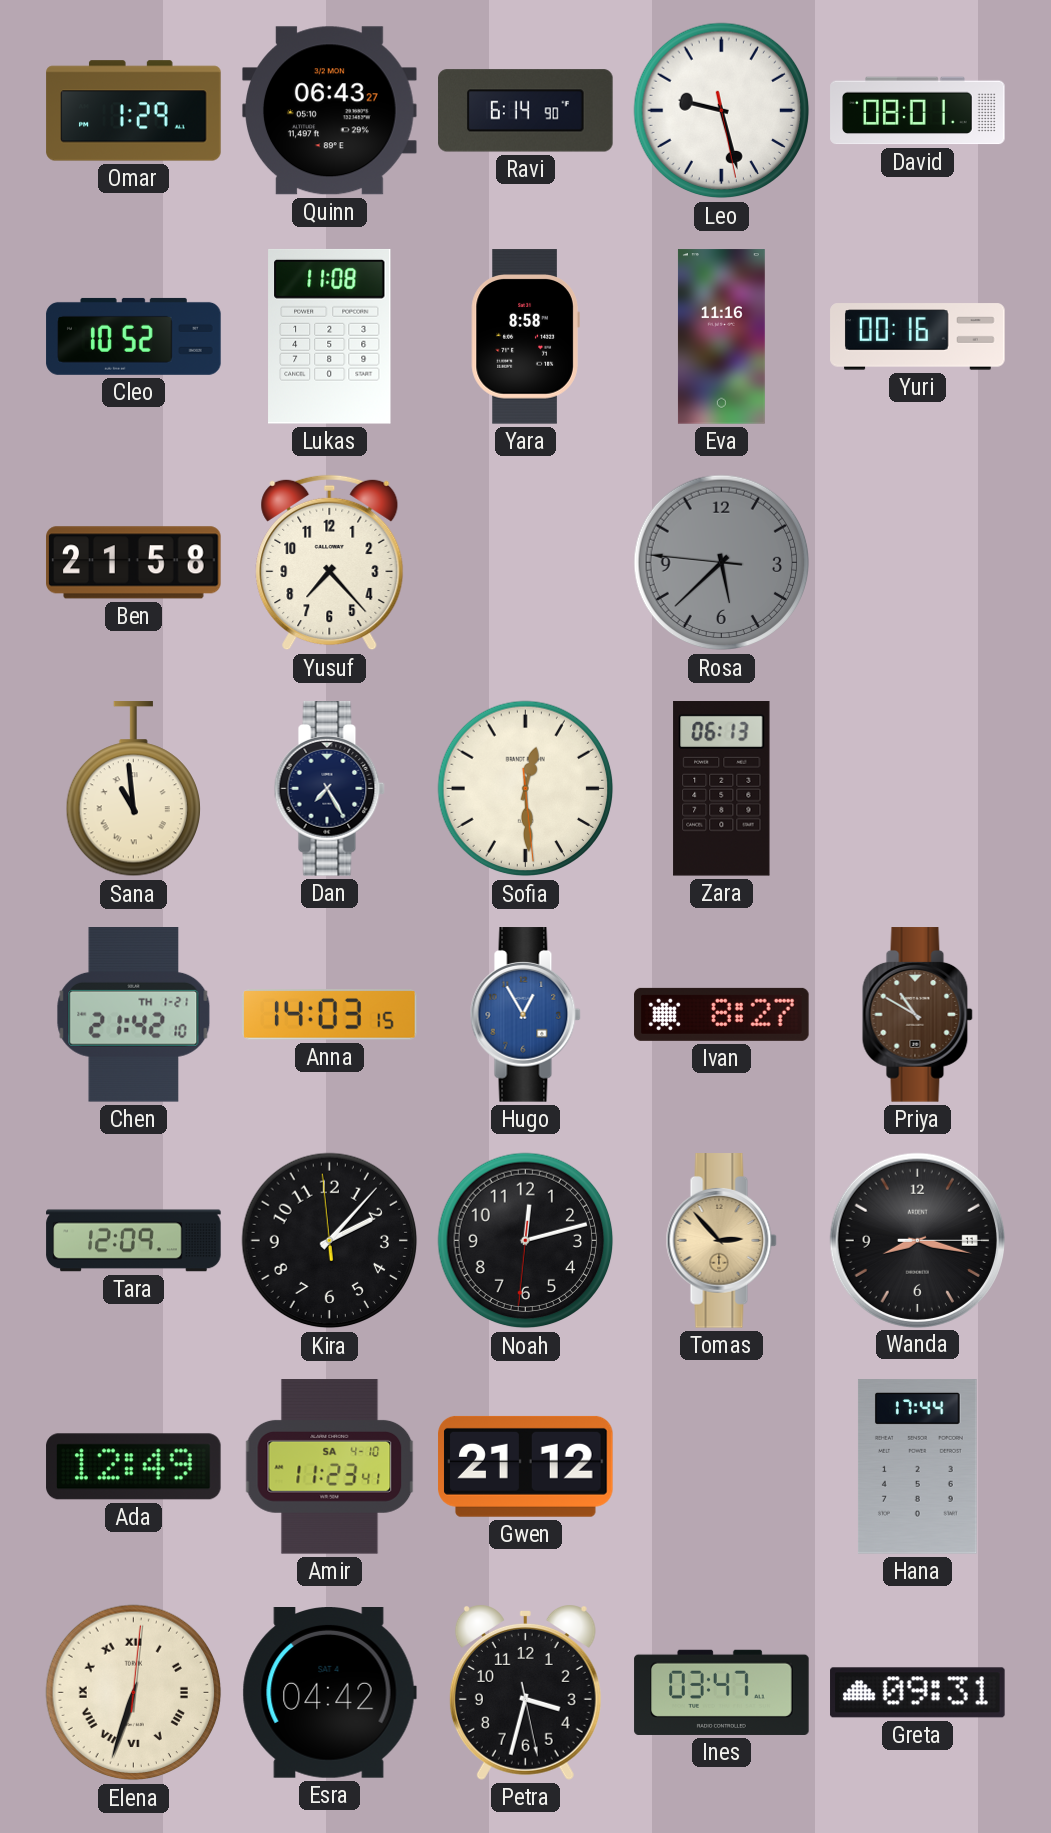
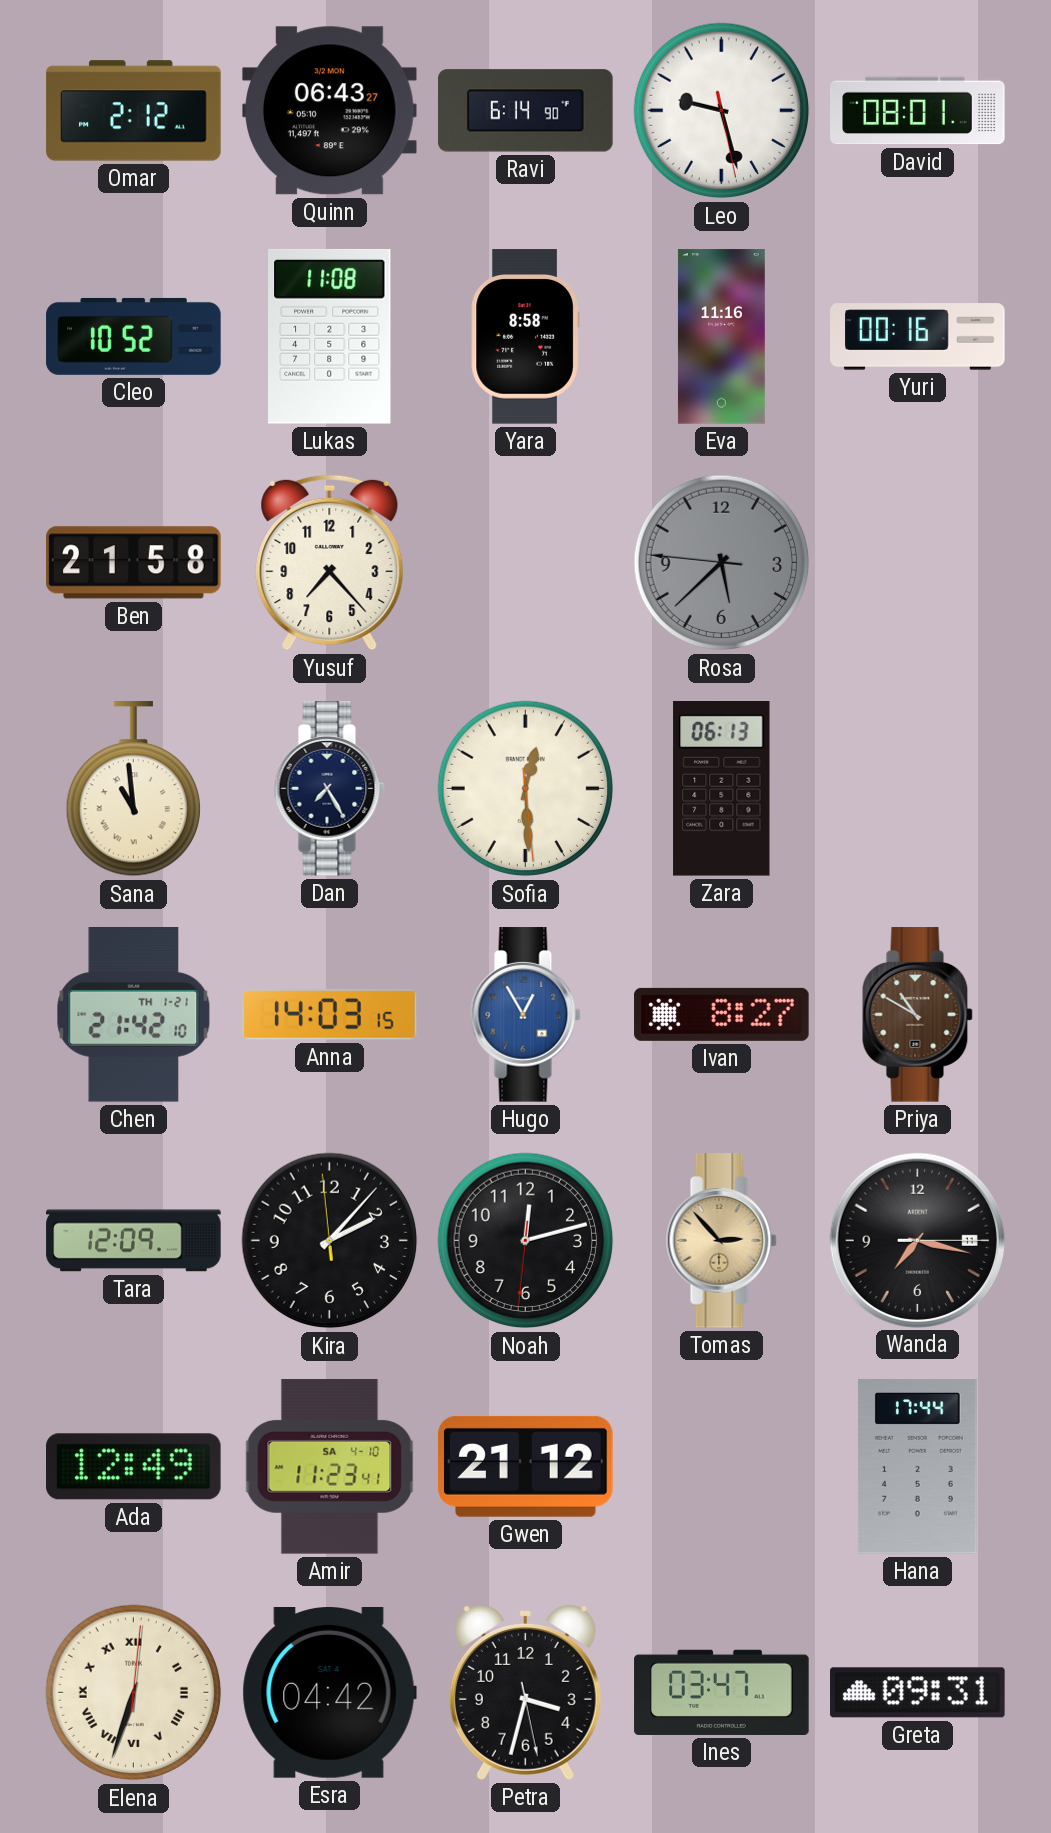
Omar: 1:29 -> 2:12 (134, 111)
Wanda: 8:17 -> 7:17 (917, 1240)
